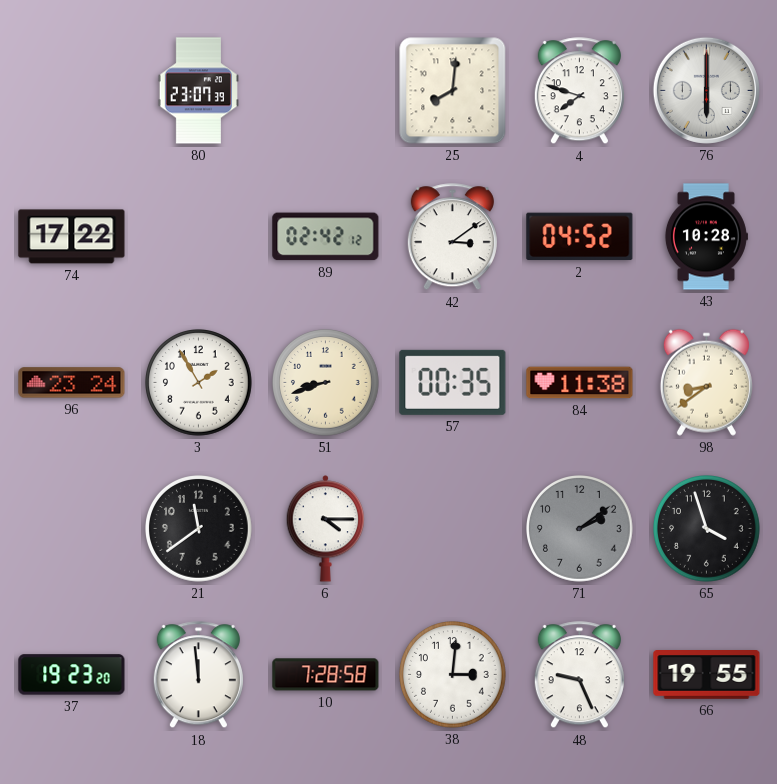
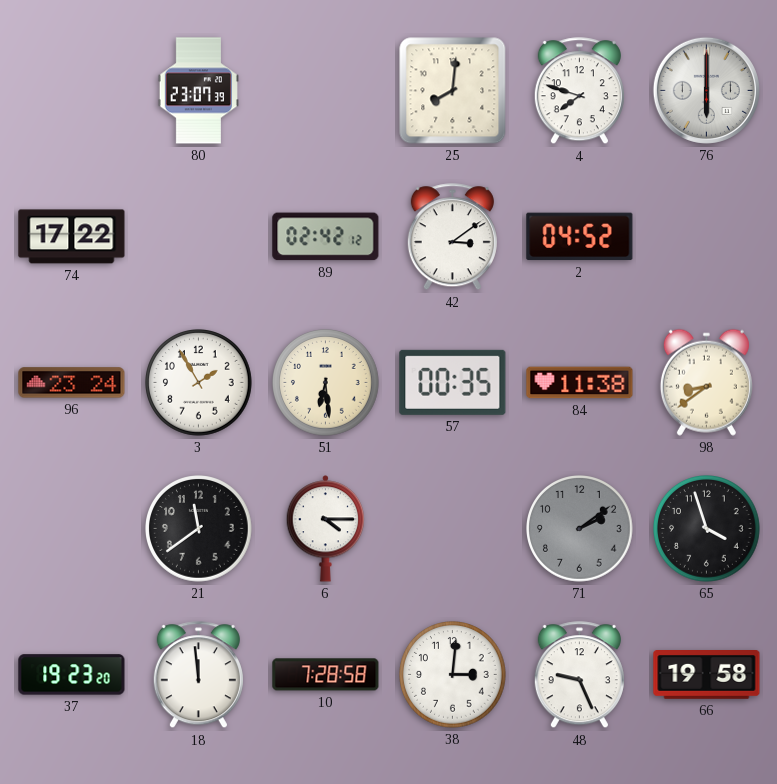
43: 10:28 -> none (706, 237)
51: 8:42 -> 6:29 (326, 383)
66: 19:55 -> 19:58 (707, 675)
